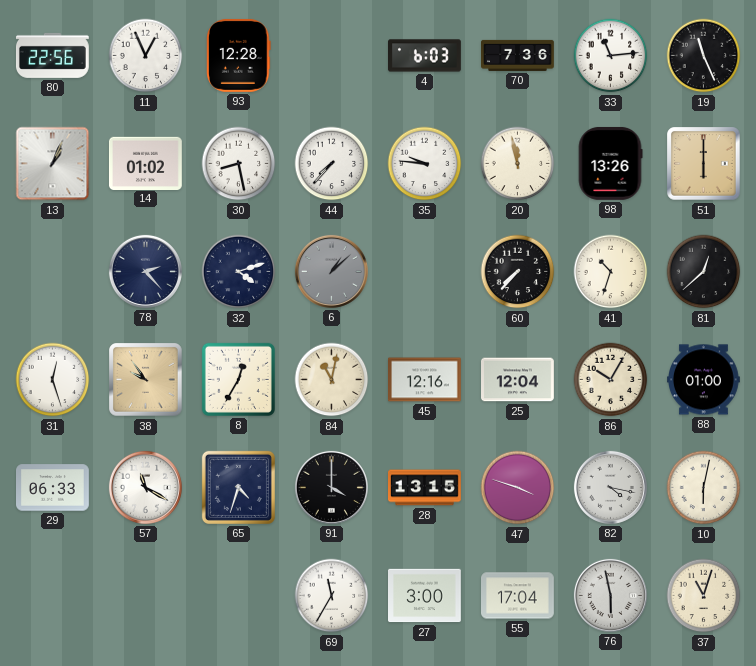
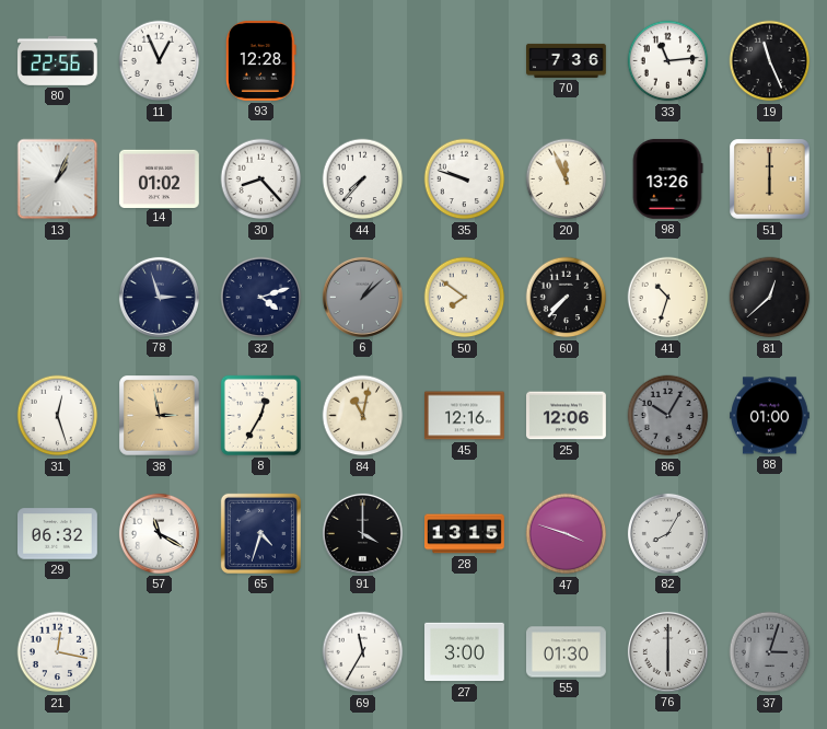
4: 6:03 -> none (425, 56)
30: 8:28 -> 8:23 (261, 180)
35: 9:46 -> 9:48 (465, 180)
20: 11:58 -> 11:56 (567, 180)
78: 2:23 -> 2:57 (159, 297)
50: none -> 7:51 (465, 298)
38: 9:54 -> 2:58 (160, 416)
25: 12:04 -> 12:06 (567, 416)
86 dial: cream -> grey (668, 416)
29: 06:33 -> 06:32 (58, 534)
82: 4:17 -> 8:05 (667, 533)
10: 6:02 -> none (704, 488)
21: none -> 12:17 (58, 652)
55: 17:04 -> 01:30 (567, 652)
76: 5:58 -> 6:00 (667, 651)
37: 11:03 -> 3:03 (770, 652)
37 dial: cream -> grey (770, 652)
